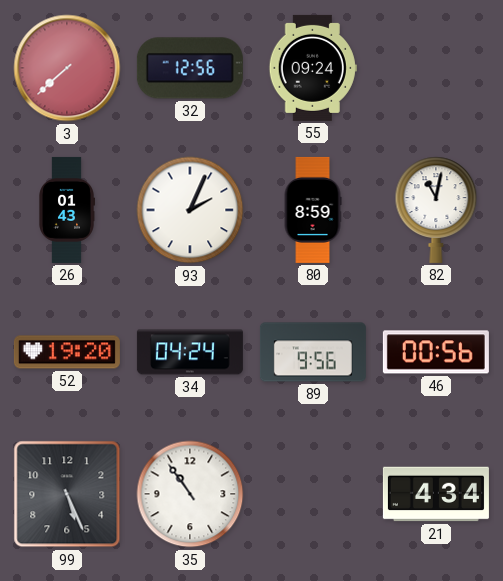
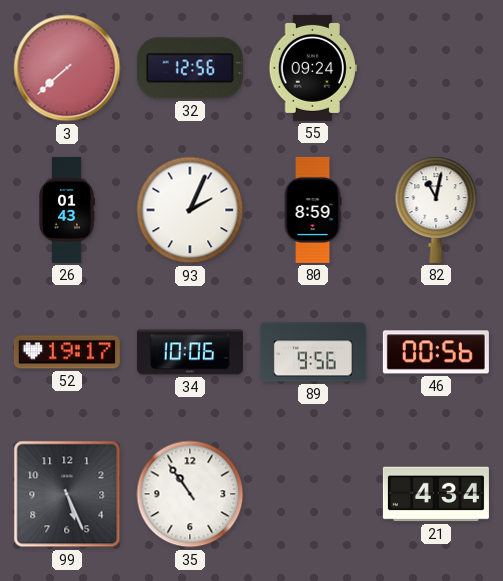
52: 19:20 -> 19:17 (67, 352)
34: 04:24 -> 10:06 (190, 352)
